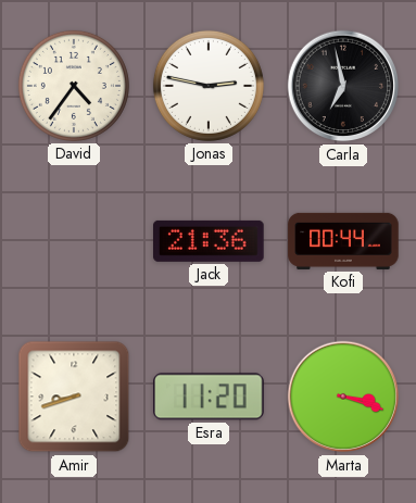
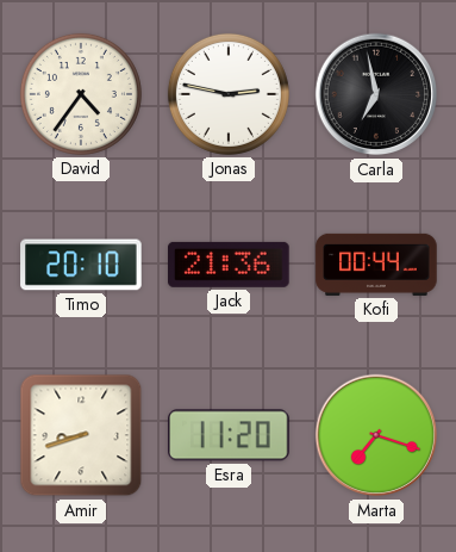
Timo: none -> 20:10 (81, 265)
Marta: 3:18 -> 7:18 (376, 435)
